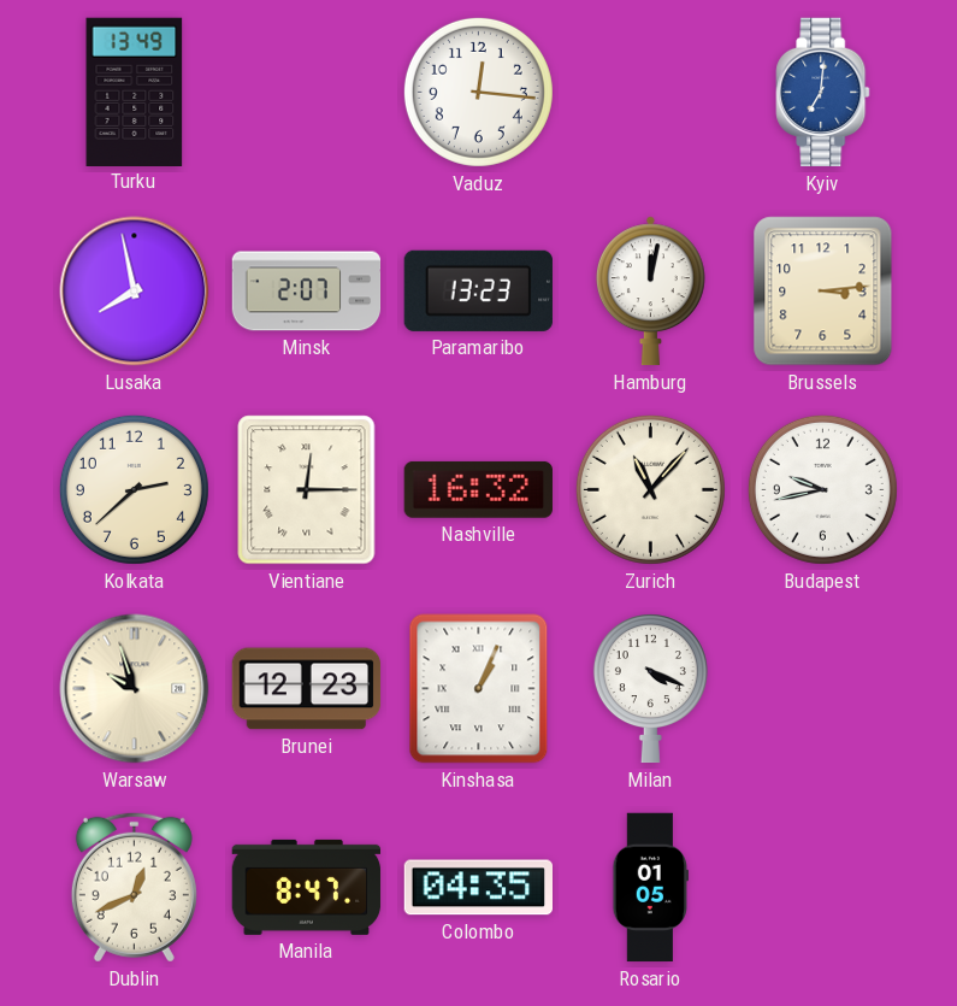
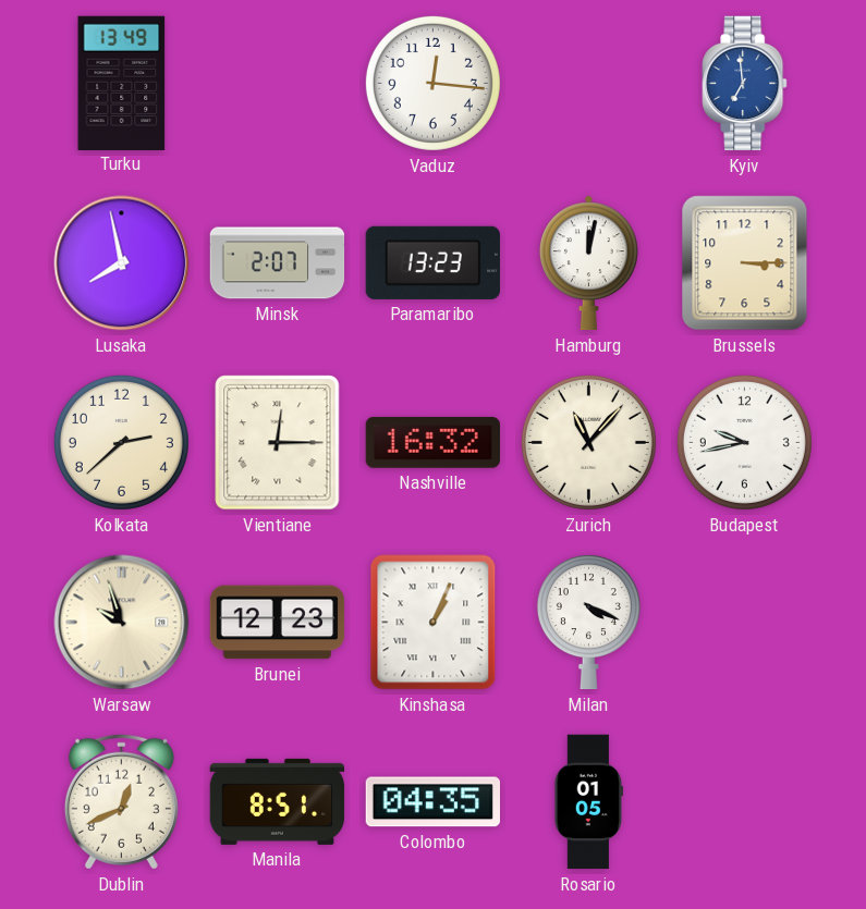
Kyiv: 7:01 -> 6:59 (745, 84)
Brussels: 3:14 -> 3:15 (745, 263)
Manila: 8:47 -> 8:51 (278, 801)
